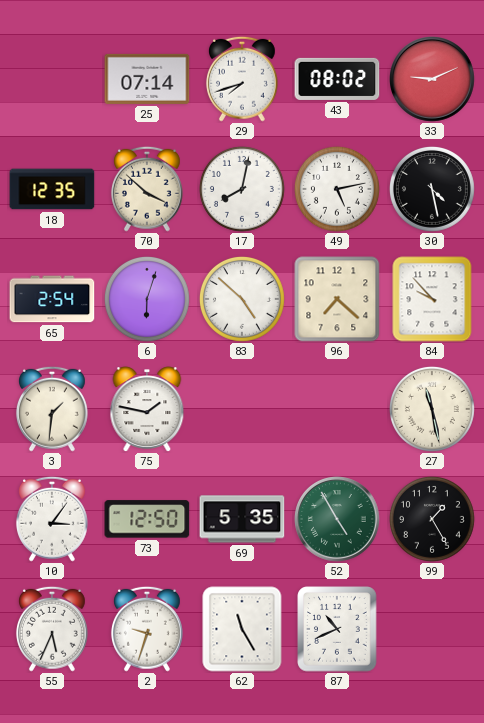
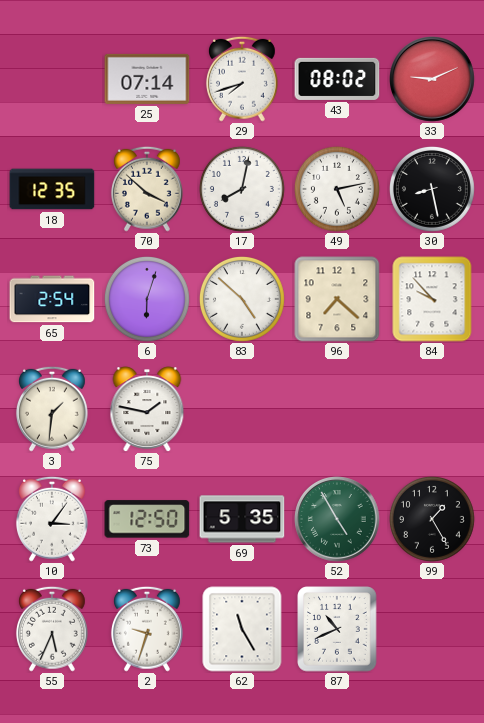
30: 4:28 -> 8:28 (432, 189)
27: 11:28 -> none (432, 409)
